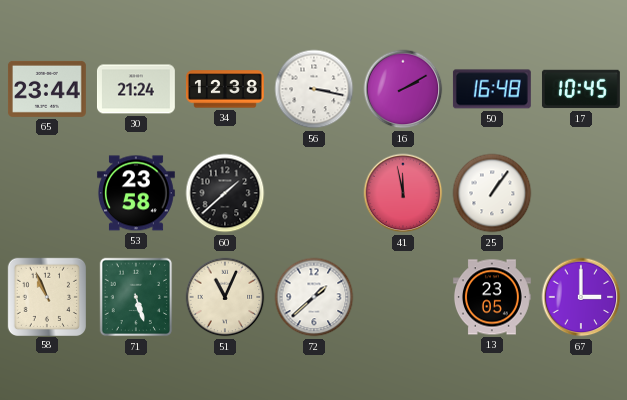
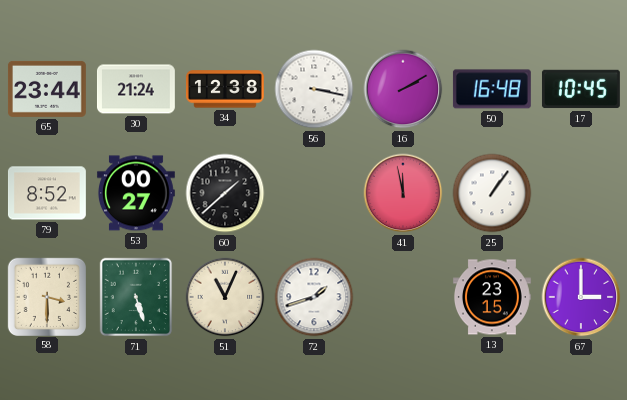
79: none -> 8:52 (47, 193)
53: 23:58 -> 00:27 (136, 193)
58: 10:56 -> 3:30 (46, 296)
72: 1:38 -> 1:42 (314, 297)
13: 23:05 -> 23:15 (492, 297)
